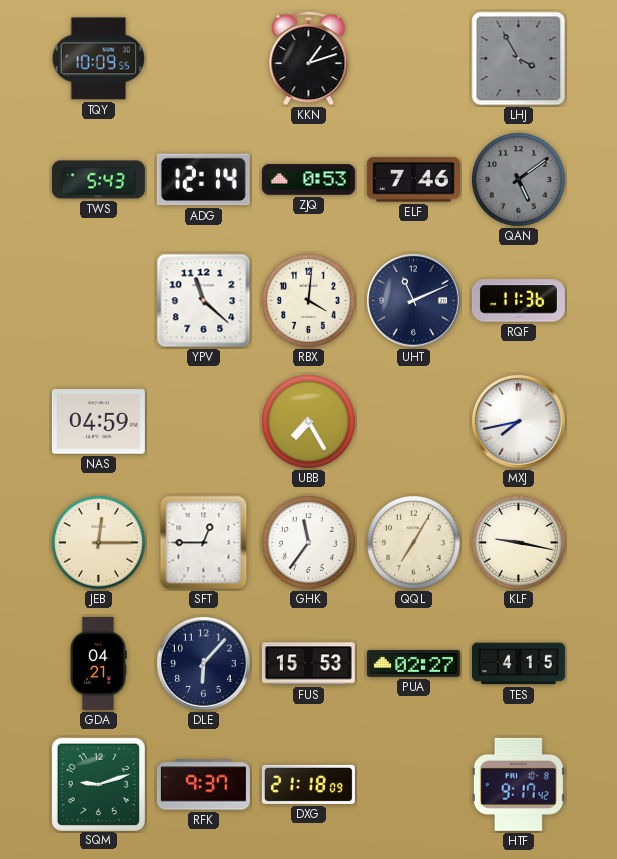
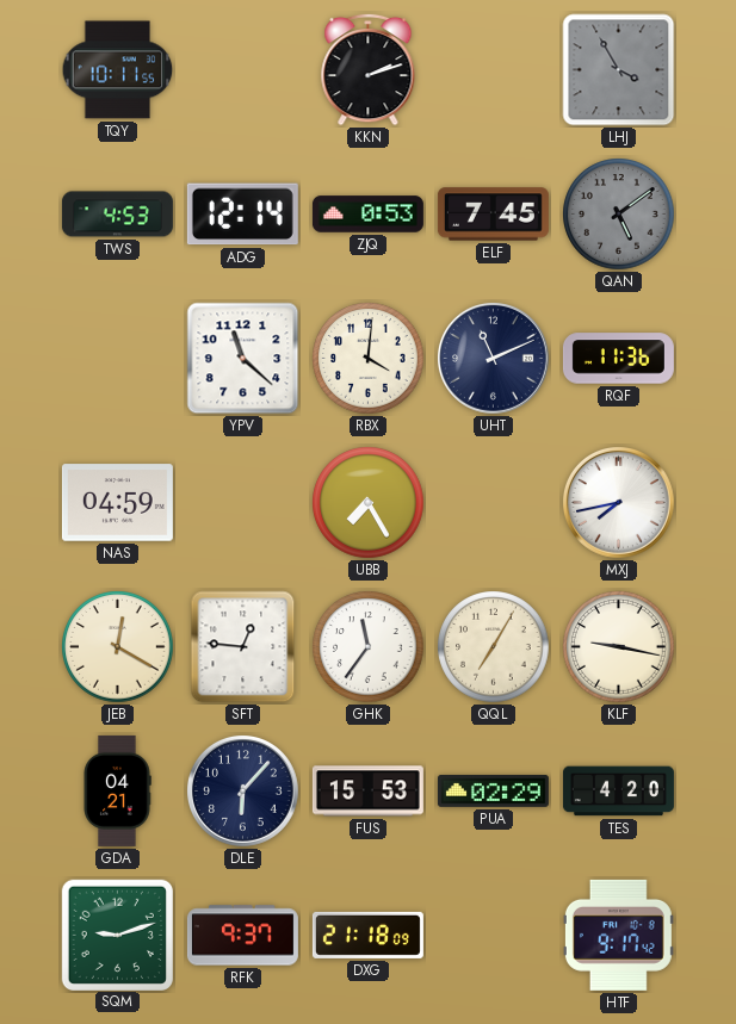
TQY: 10:09 -> 10:11 (118, 70)
KKN: 1:12 -> 2:12 (369, 69)
TWS: 5:43 -> 4:53 (117, 215)
ELF: 7:46 -> 7:45 (493, 215)
JEB: 12:15 -> 12:20 (118, 647)
SFT: 12:45 -> 12:46 (243, 647)
PUA: 02:27 -> 02:29 (493, 790)
TES: 4:15 -> 4:20 (618, 792)
